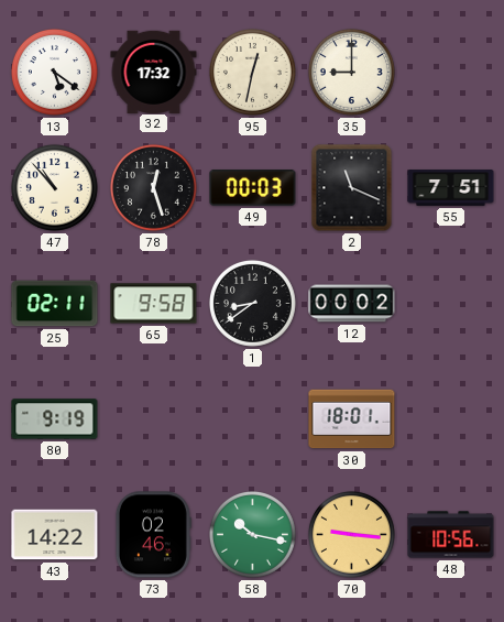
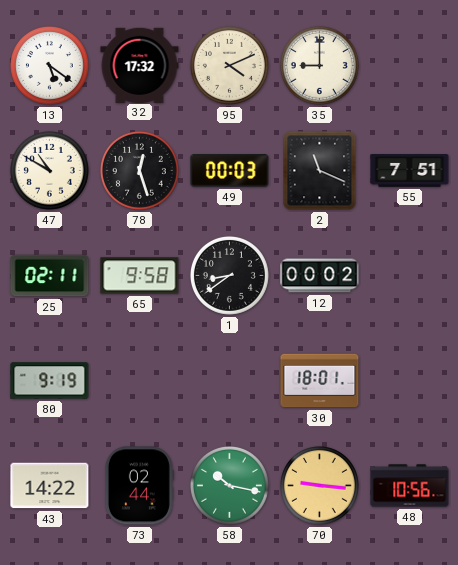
95: 12:32 -> 4:11 (229, 65)
47: 10:53 -> 10:50 (49, 170)
73: 02:46 -> 02:44 (139, 486)
